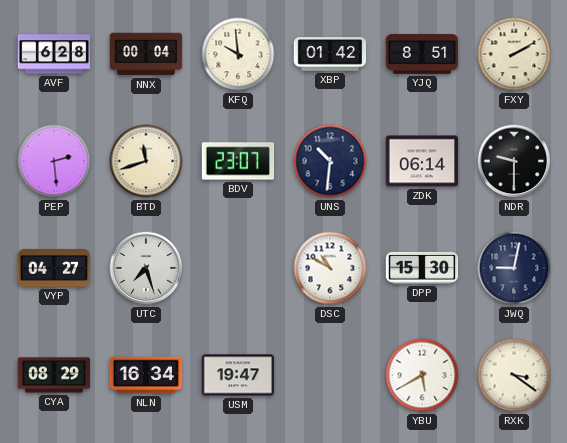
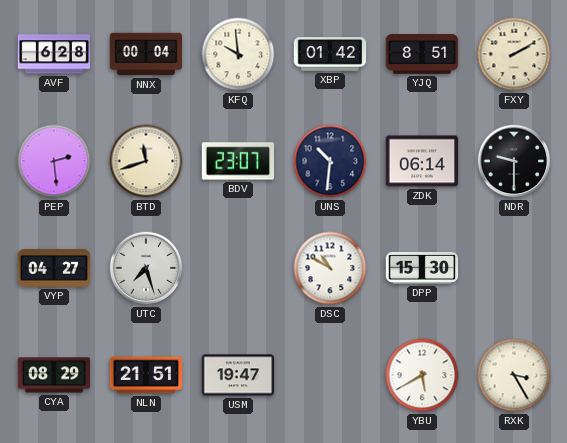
JWQ: 9:02 -> none (514, 268)
NLN: 16:34 -> 21:51 (146, 375)
RXK: 3:21 -> 3:25 (514, 375)
